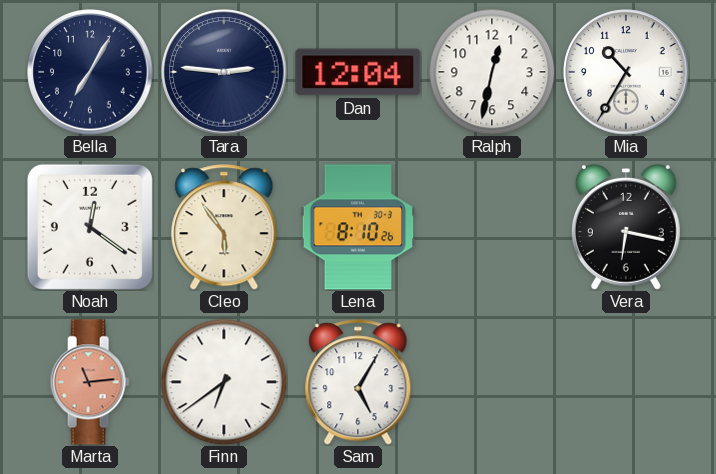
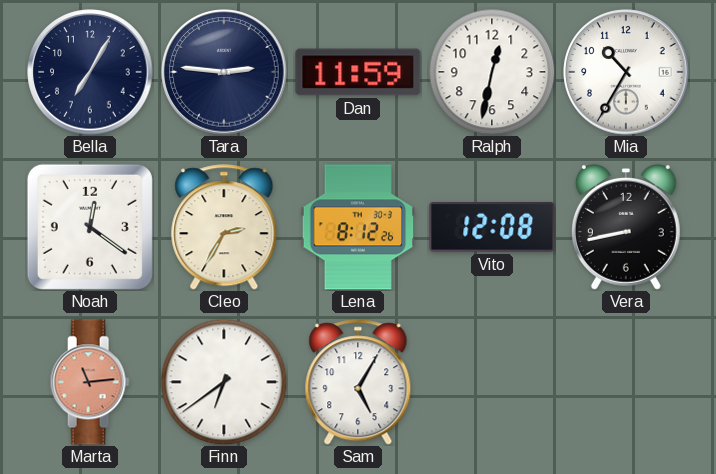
Dan: 12:04 -> 11:59 (358, 72)
Cleo: 5:54 -> 2:35 (224, 227)
Lena: 8:10 -> 8:12 (358, 227)
Vito: none -> 12:08 (492, 227)
Vera: 6:17 -> 8:43 (626, 228)
